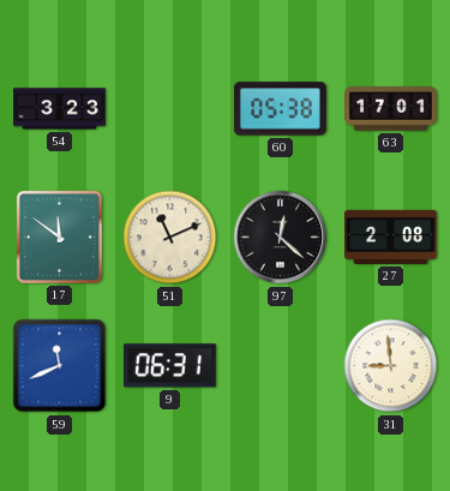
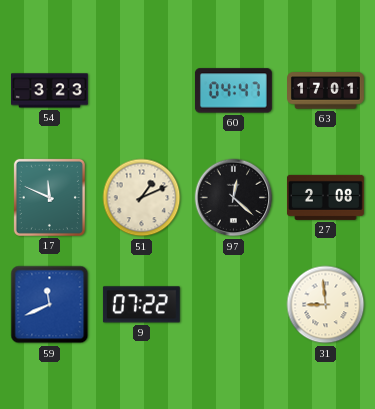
60: 05:38 -> 04:47 (233, 91)
17: 11:51 -> 11:49 (49, 197)
51: 11:11 -> 1:11 (142, 198)
9: 06:31 -> 07:22 (141, 305)
